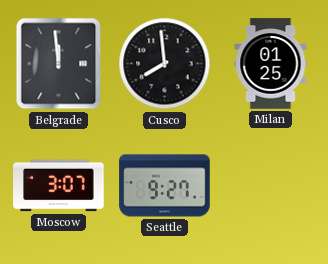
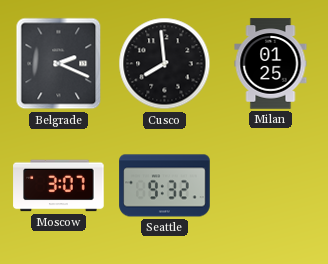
Belgrade: 11:59 -> 2:19 (59, 64)
Seattle: 9:27 -> 9:32 (165, 186)
